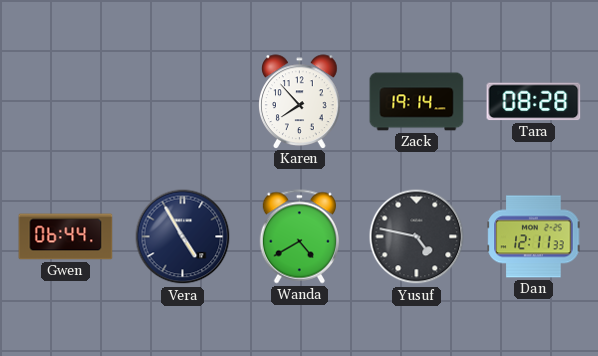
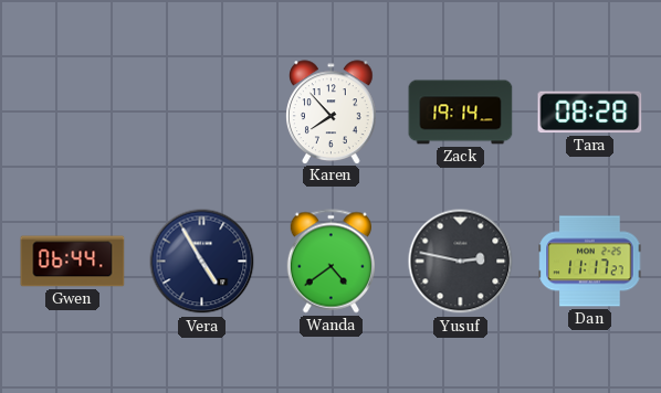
Wanda: 4:40 -> 4:39 (330, 262)
Yusuf: 4:47 -> 2:47 (461, 262)
Dan: 12:11 -> 11:17 (590, 262)
